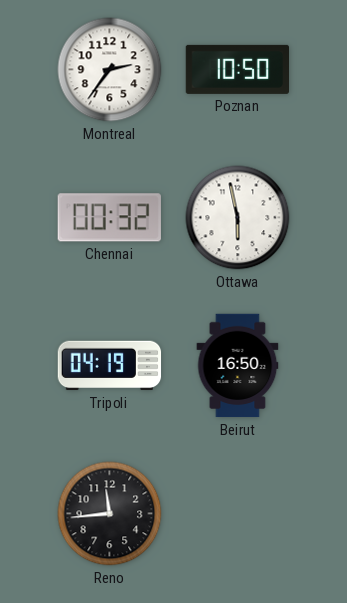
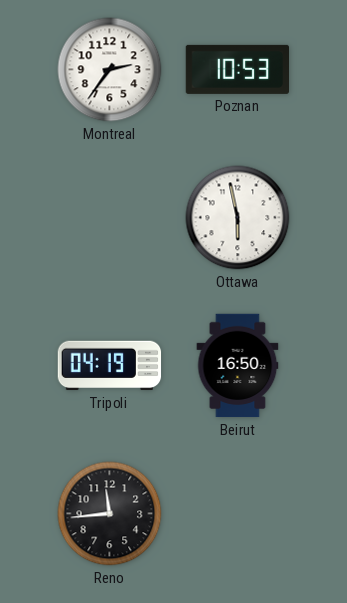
Poznan: 10:50 -> 10:53 (237, 69)
Chennai: 00:32 -> none (109, 218)
